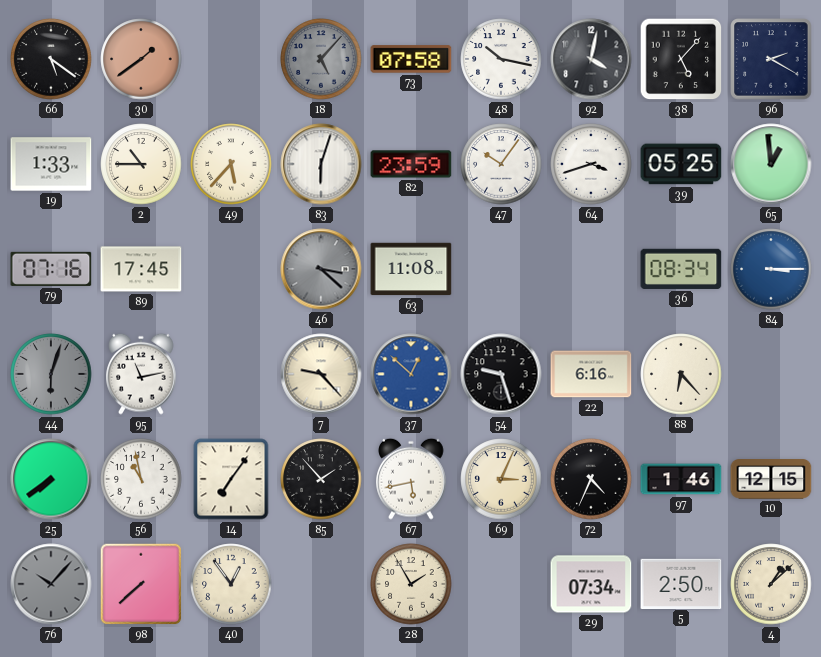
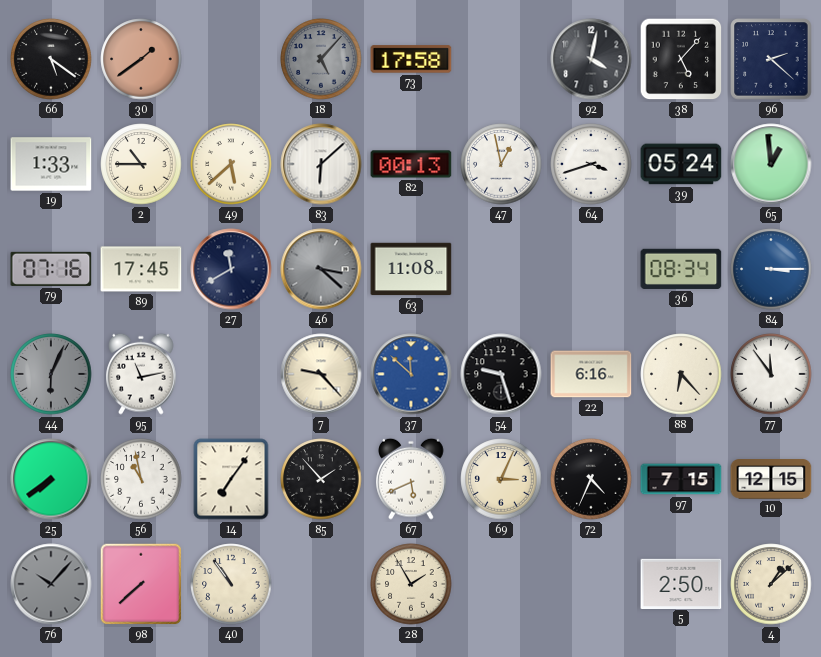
73: 07:58 -> 17:58 (411, 59)
48: 10:17 -> none (501, 59)
96: 2:20 -> 2:22 (771, 59)
49: 5:37 -> 5:38 (231, 164)
83: 6:03 -> 6:08 (321, 164)
82: 23:59 -> 00:13 (411, 164)
47: 10:06 -> 12:58 (501, 164)
39: 05:25 -> 05:24 (681, 164)
27: none -> 11:40 (231, 269)
44: 6:03 -> 6:04 (51, 374)
37: 12:52 -> 11:52 (411, 374)
77: none -> 11:54 (771, 374)
67: 5:43 -> 5:41 (411, 479)
97: 1:46 -> 7:15 (681, 479)
40: 12:54 -> 10:54 (231, 584)
29: 07:34 -> none (591, 584)
